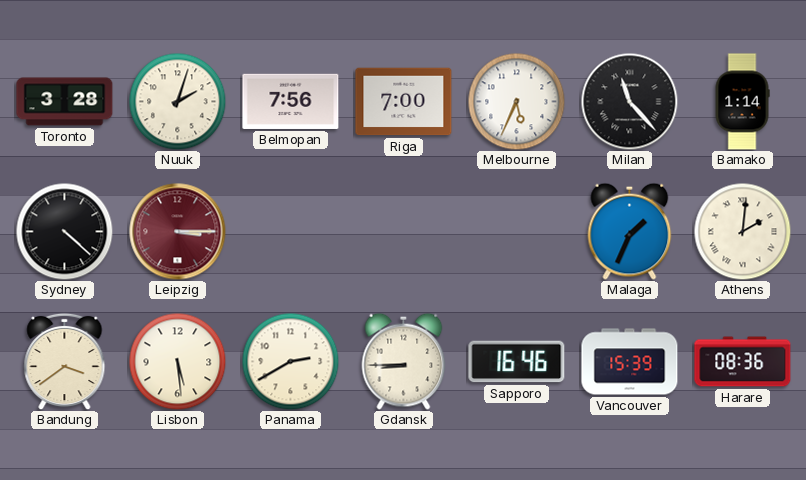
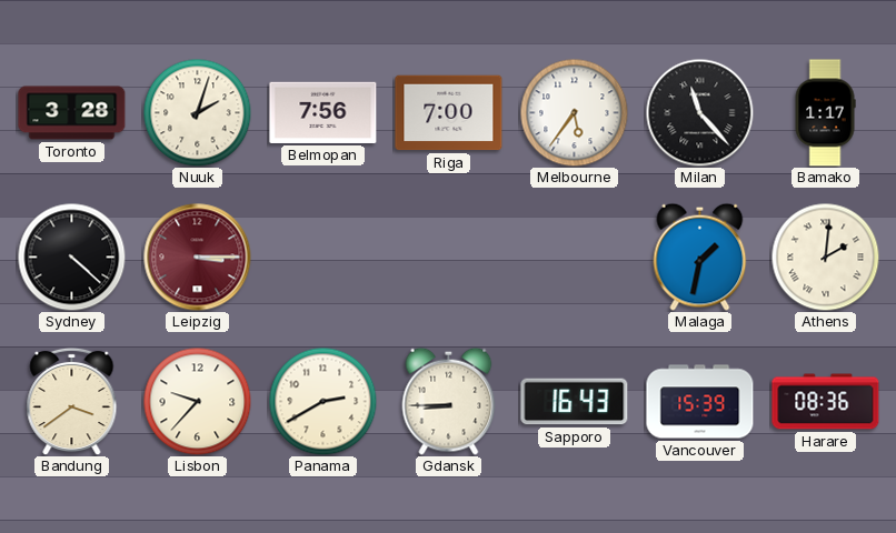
Melbourne: 5:34 -> 5:36 (574, 112)
Bamako: 1:14 -> 1:17 (825, 113)
Malaga: 1:34 -> 1:32 (700, 257)
Lisbon: 5:29 -> 9:37 (197, 401)
Sapporo: 16:46 -> 16:43 (575, 402)
